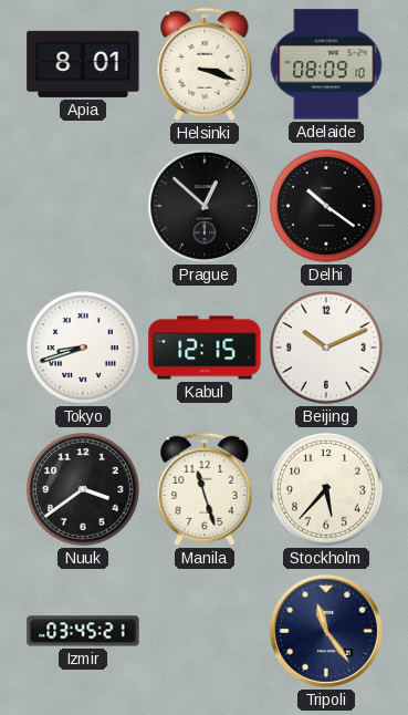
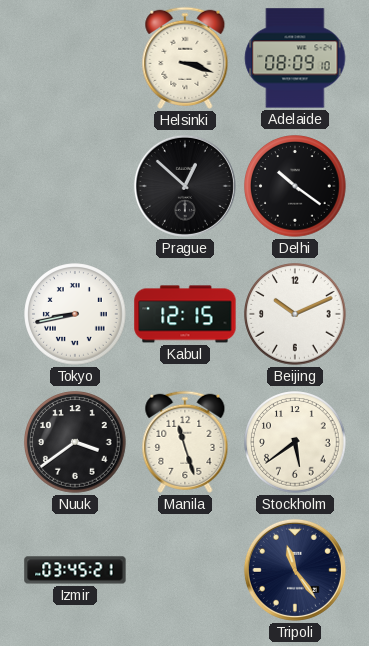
Apia: 8:01 -> none (83, 64)
Tokyo: 8:42 -> 8:43 (75, 314)
Stockholm: 5:37 -> 5:39 (295, 442)
